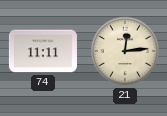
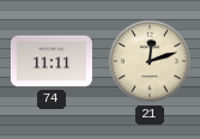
21: 12:14 -> 12:12 (150, 61)
